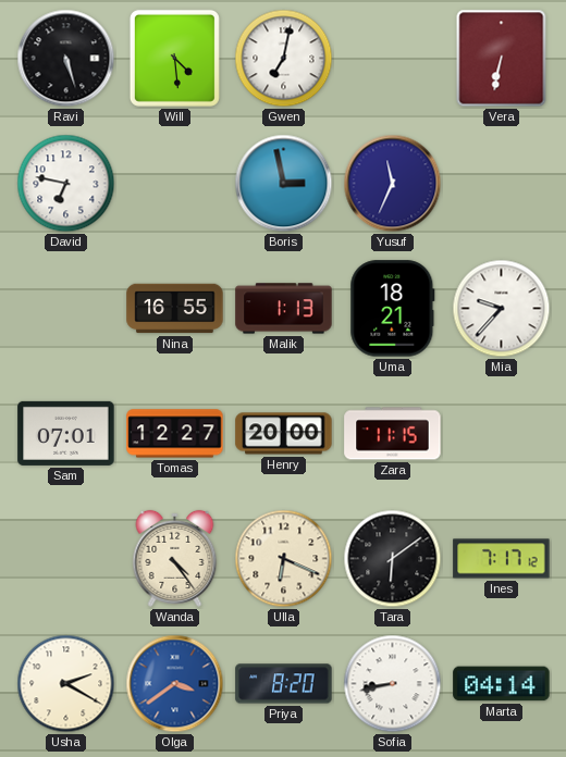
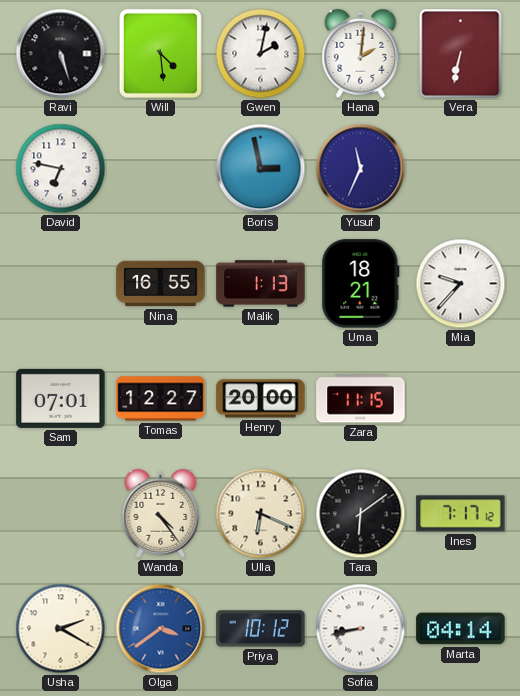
Gwen: 7:02 -> 2:02 (261, 54)
Hana: none -> 2:01 (361, 53)
Priya: 8:20 -> 10:12 (261, 629)
